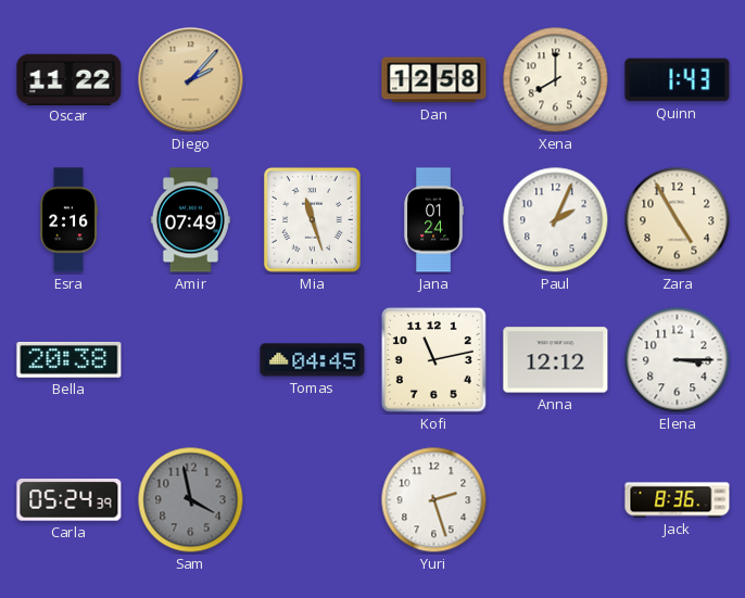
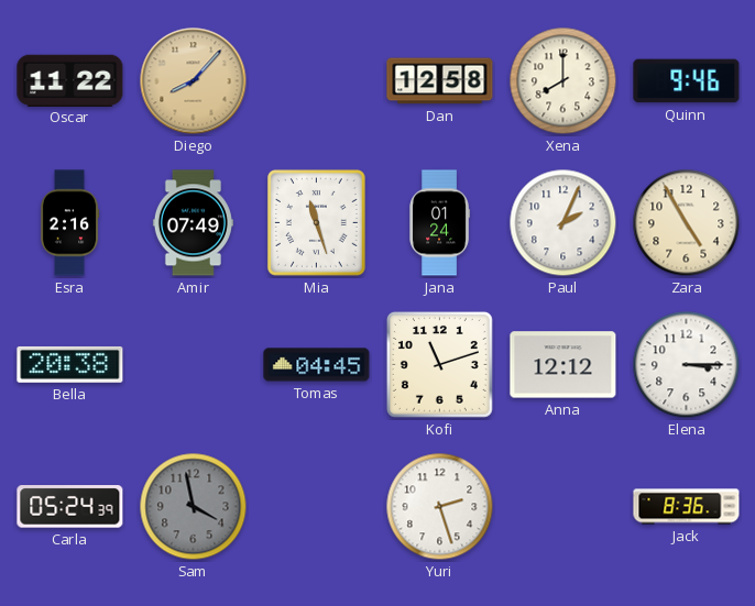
Diego: 2:07 -> 8:07 (194, 81)
Quinn: 1:43 -> 9:46 (687, 81)
Kofi: 11:13 -> 11:12 (439, 364)
